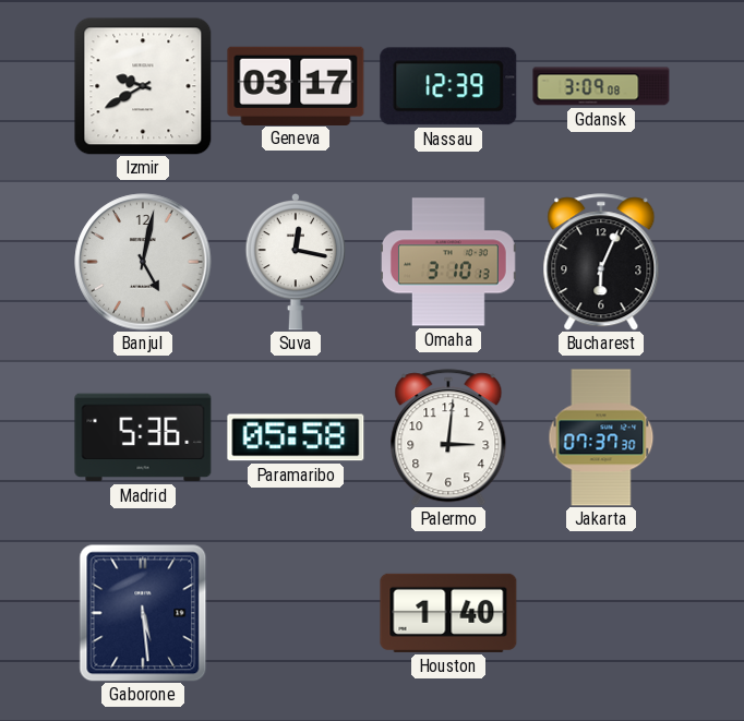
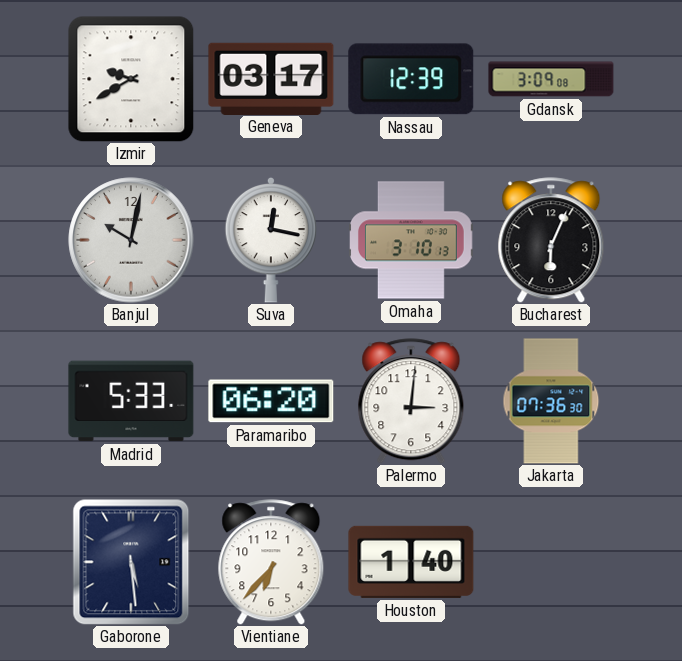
Banjul: 5:02 -> 10:02 (131, 240)
Madrid: 5:36 -> 5:33 (131, 401)
Paramaribo: 05:58 -> 06:20 (271, 401)
Jakarta: 07:37 -> 07:36 (551, 401)
Vientiane: none -> 6:37 (271, 562)
